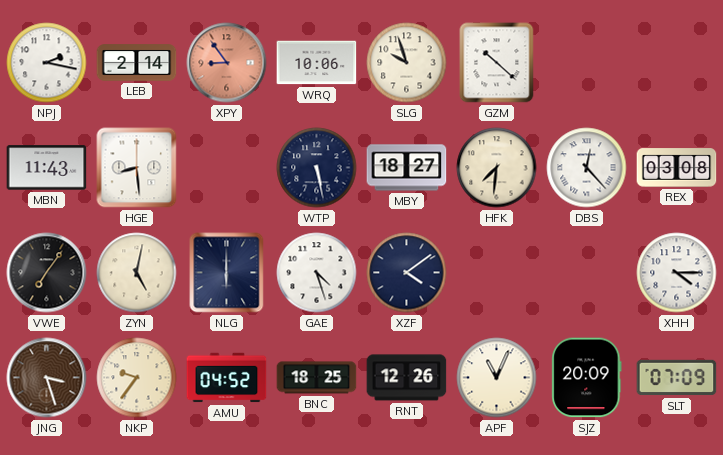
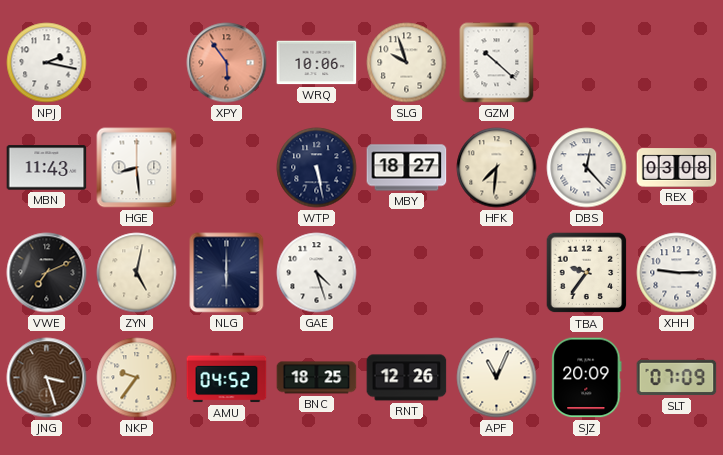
LEB: 2:14 -> none (137, 63)
XPY: 8:54 -> 5:54 (227, 63)
VWE: 7:06 -> 7:11 (47, 273)
XZF: 4:09 -> none (407, 273)
TBA: none -> 9:36 (587, 273)
XHH: 4:15 -> 9:15 (677, 273)
